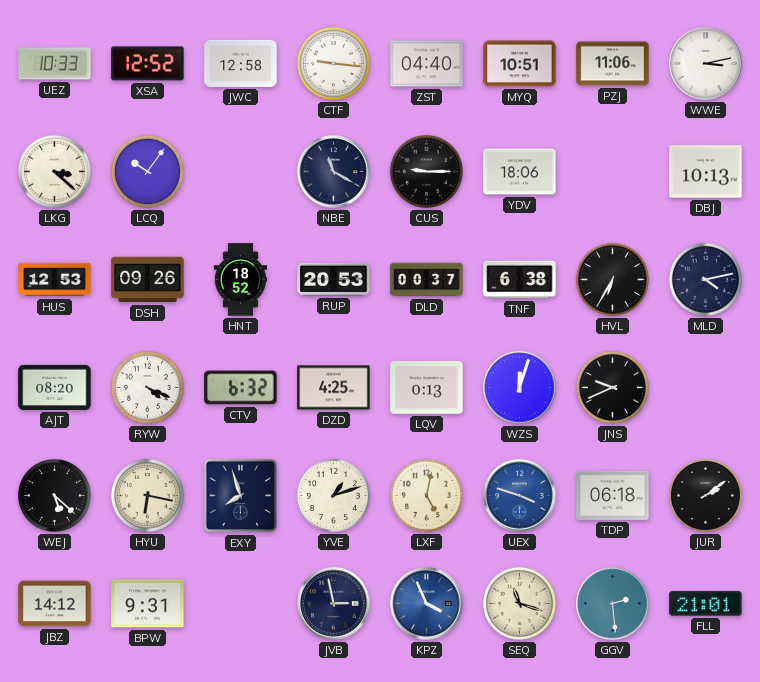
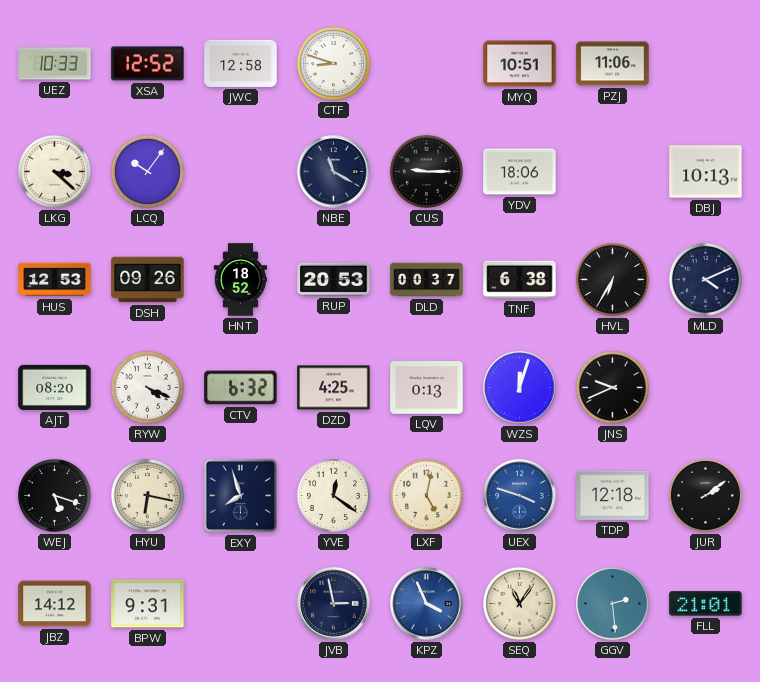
CTF: 9:16 -> 8:48 (333, 63)
ZST: 04:40 -> none (427, 64)
WWE: 3:13 -> none (706, 64)
MLD: 4:13 -> 4:11 (705, 279)
WEJ: 5:22 -> 5:18 (54, 495)
YVE: 1:12 -> 12:21 (333, 495)
TDP: 06:18 -> 12:18 (613, 495)
SEQ: 11:18 -> 11:06 (519, 603)
